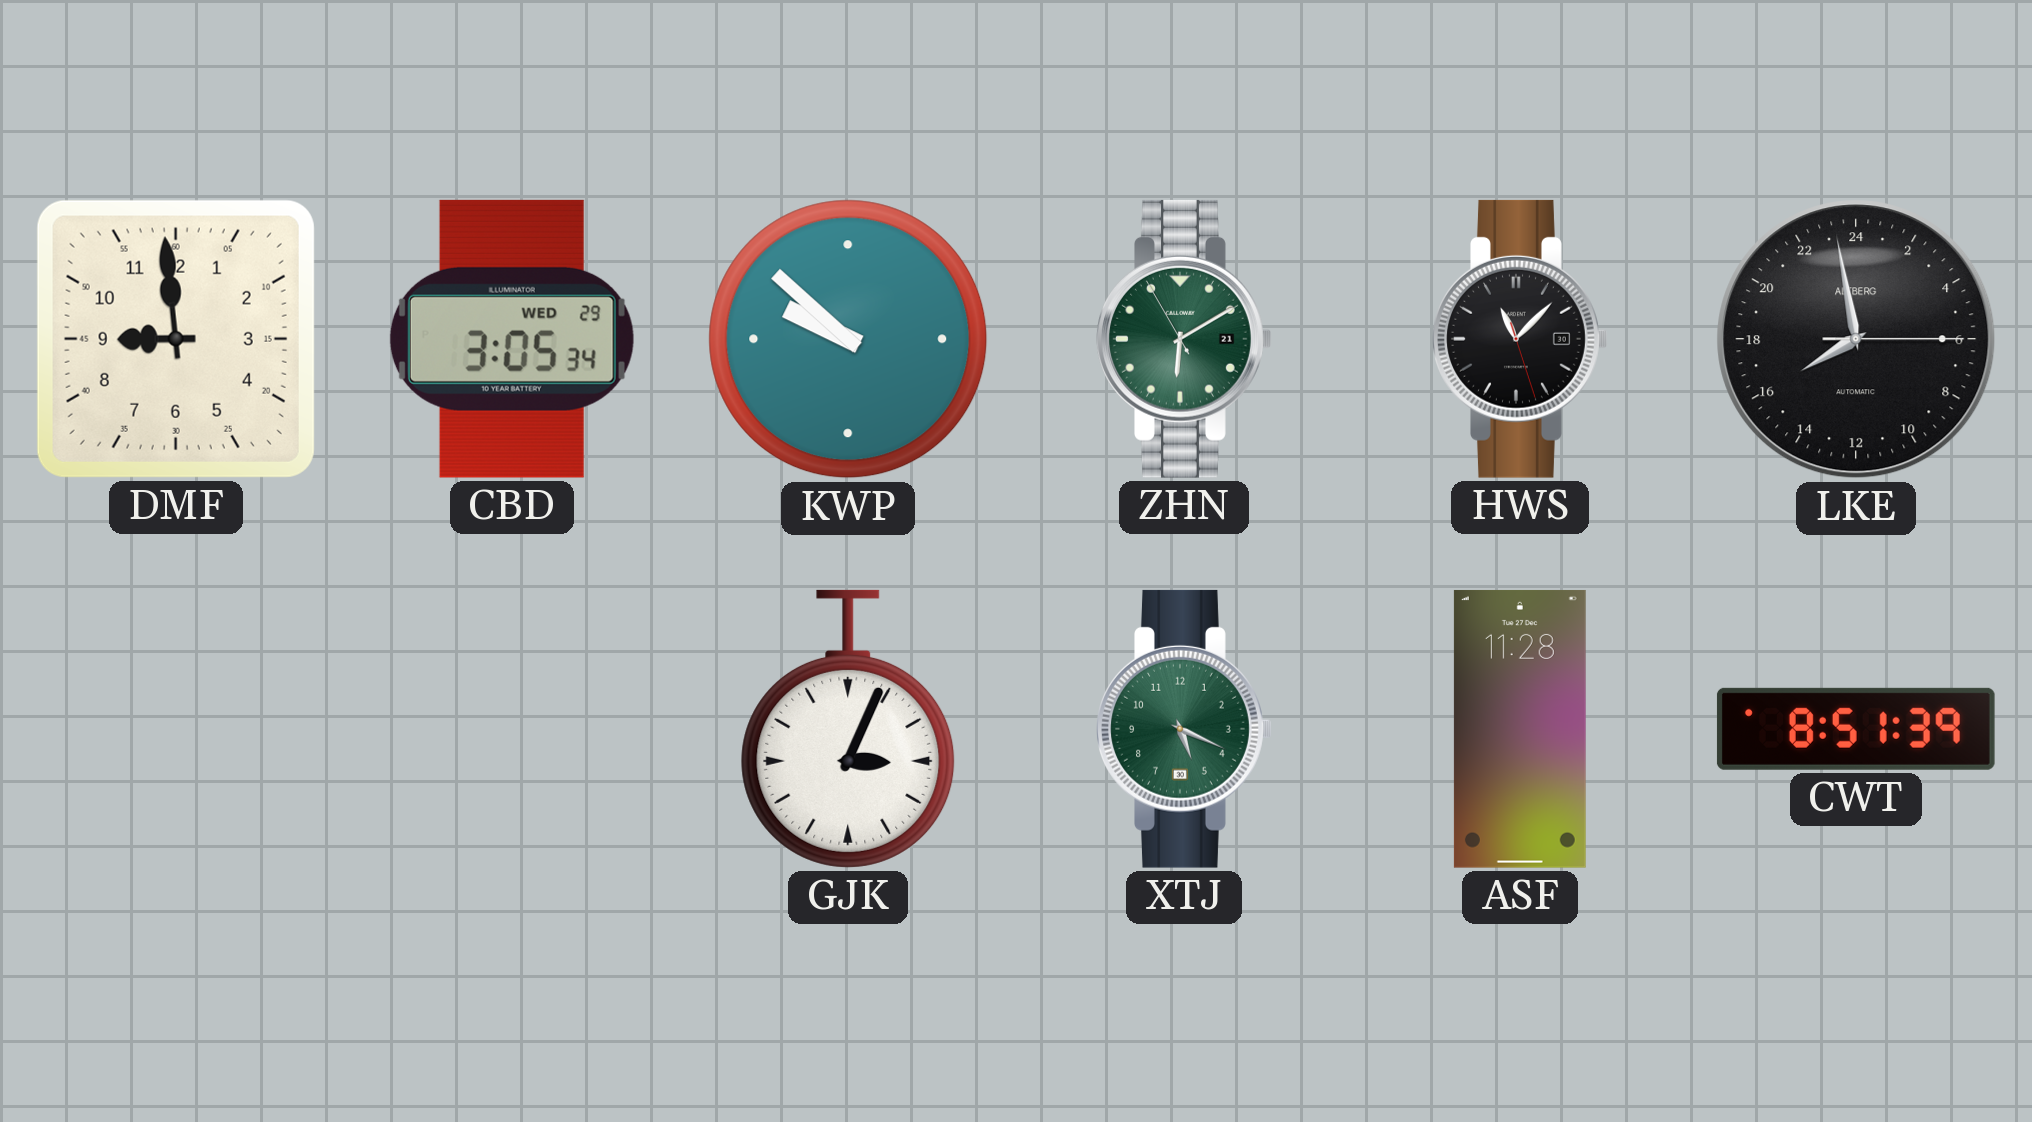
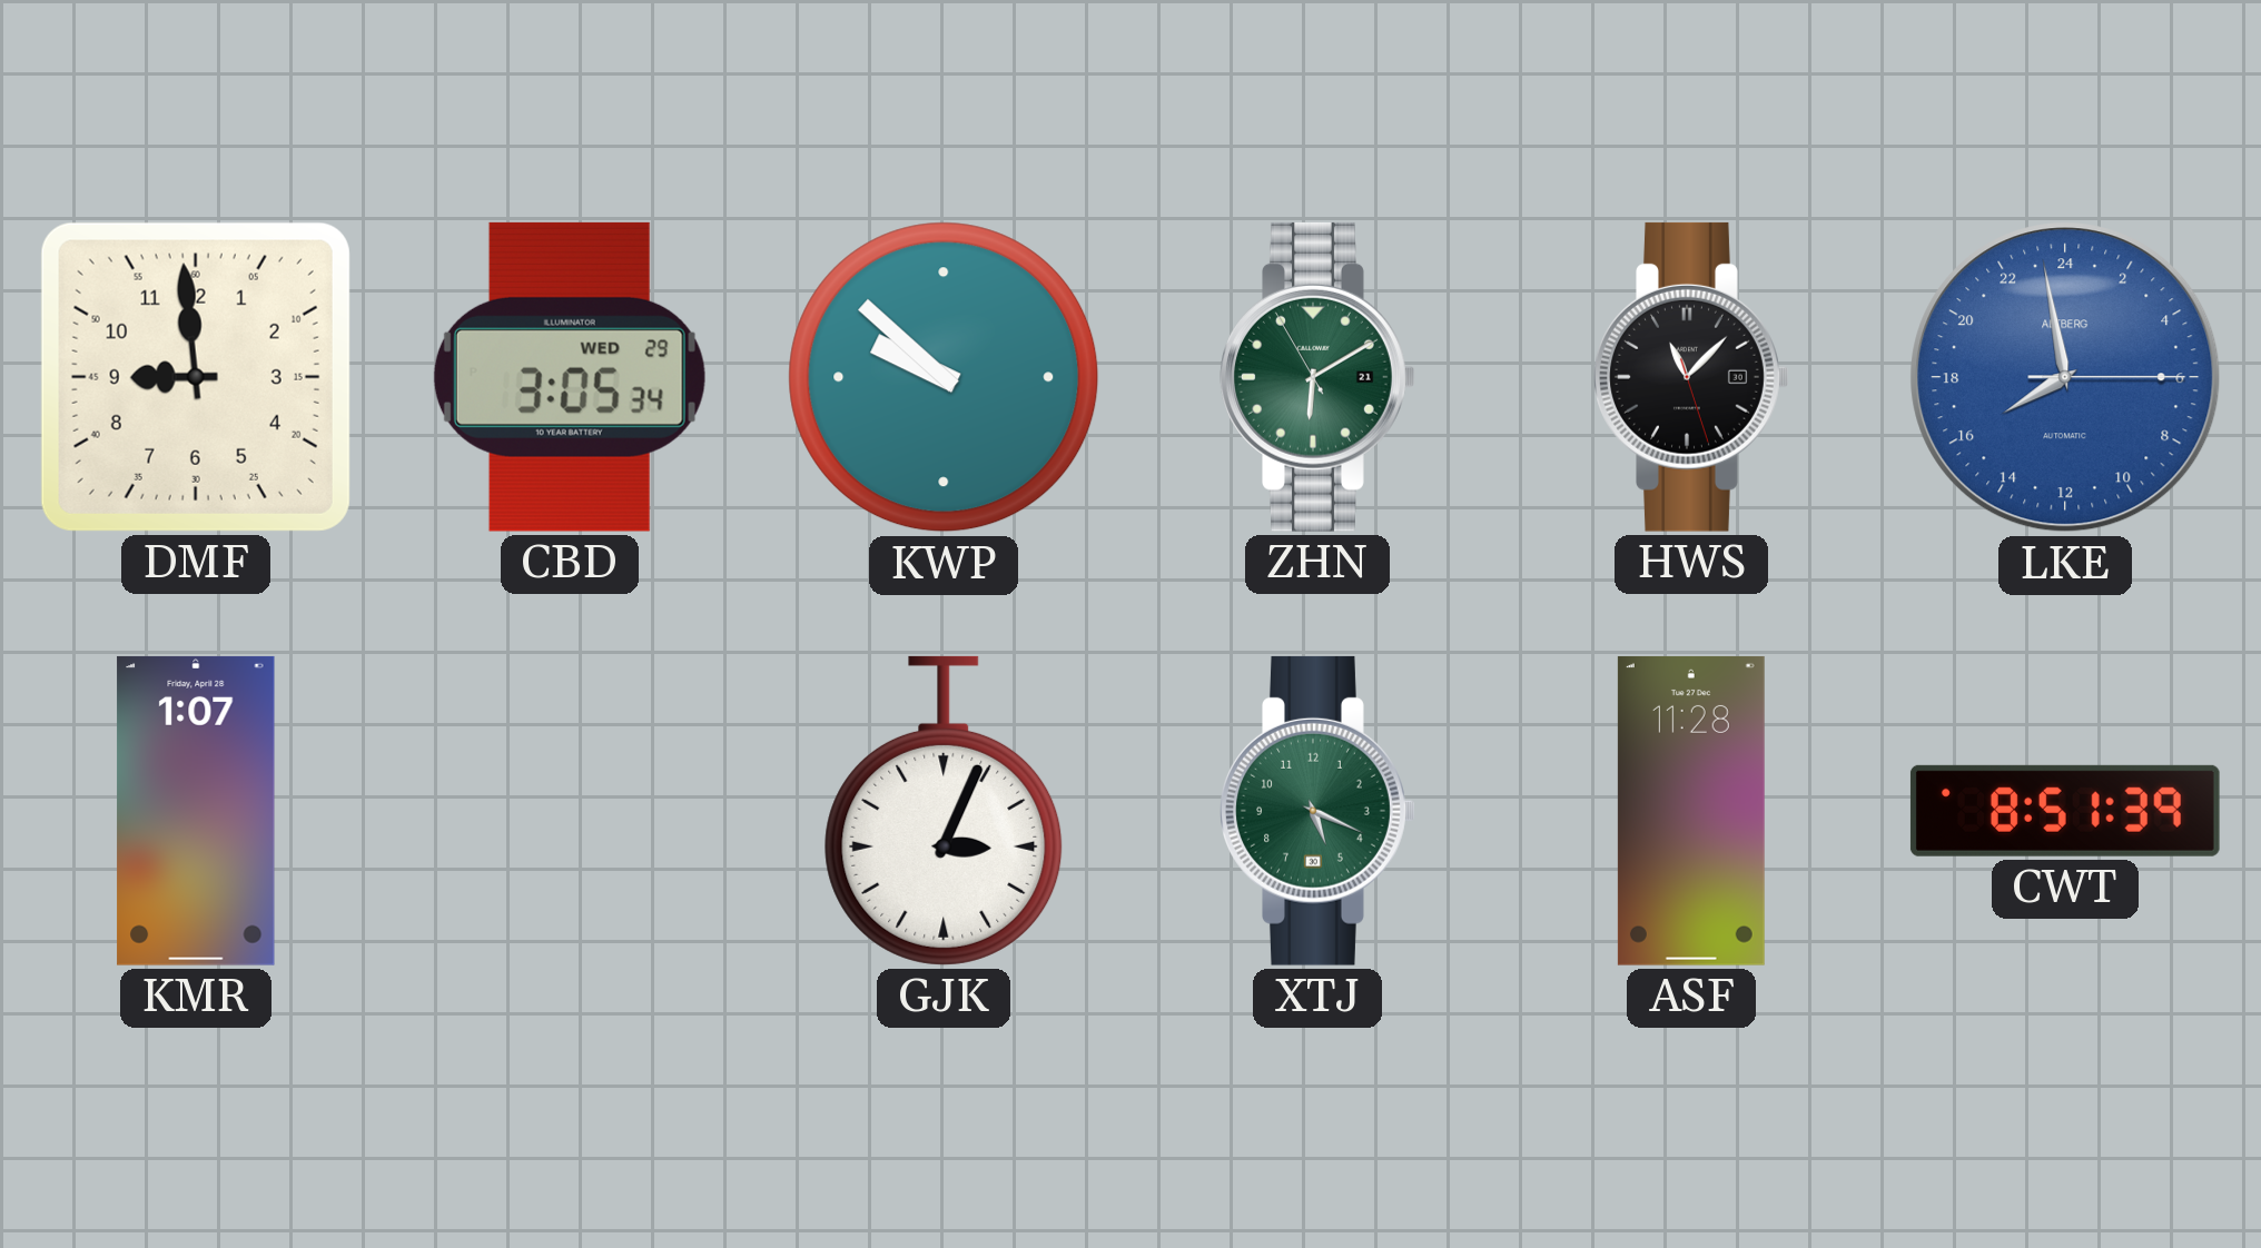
LKE dial: black -> blue (2065, 377)
KMR: none -> 1:07 (196, 811)
